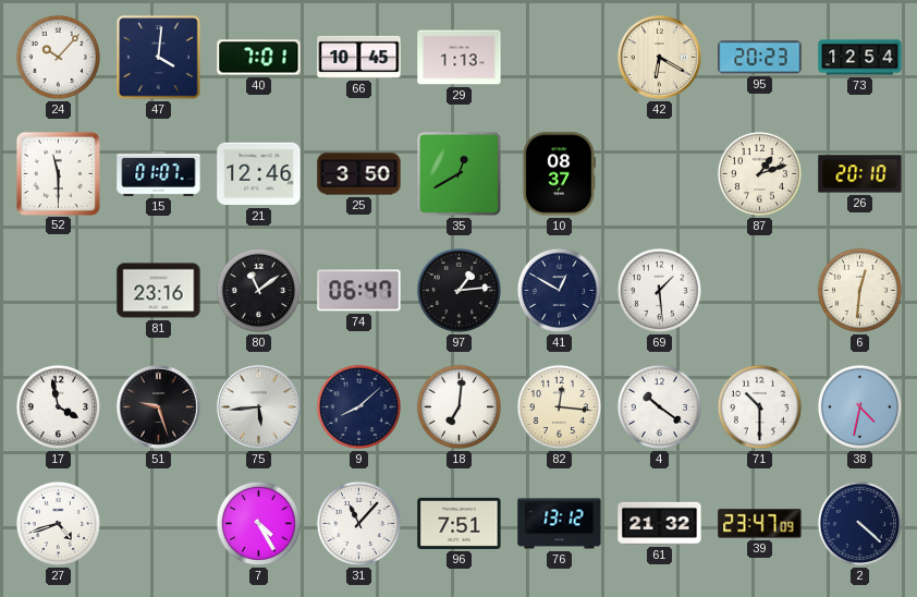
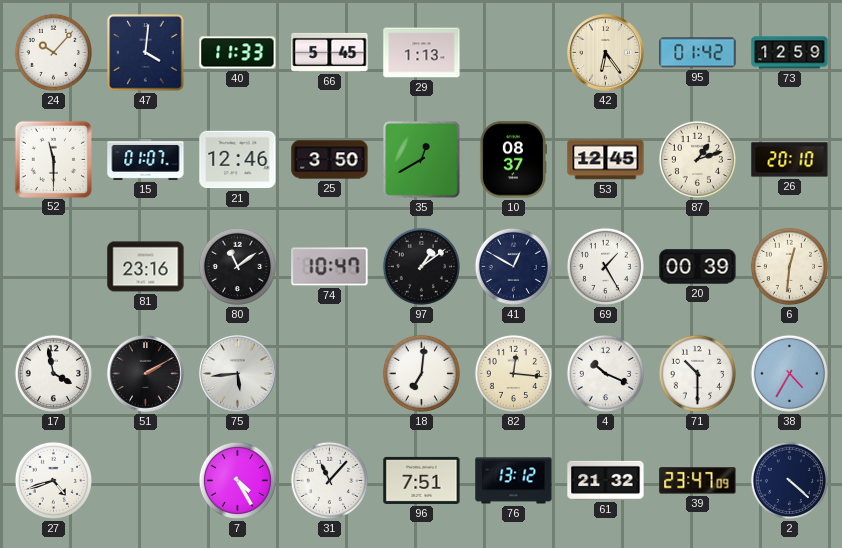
40: 7:01 -> 11:33 (238, 53)
66: 10:45 -> 5:45 (330, 52)
42: 6:20 -> 6:24 (606, 53)
95: 20:23 -> 01:42 (698, 53)
73: 12:54 -> 12:59 (790, 53)
53: none -> 12:45 (606, 160)
74: 06:47 -> 10:47 (330, 267)
97: 1:14 -> 1:09 (421, 266)
69: 1:29 -> 1:25 (605, 266)
20: none -> 00:39 (698, 267)
51: 9:27 -> 2:10 (146, 374)
9: 8:08 -> none (358, 406)
4: 10:21 -> 10:19 (605, 373)
38: 4:32 -> 4:35 (789, 373)
